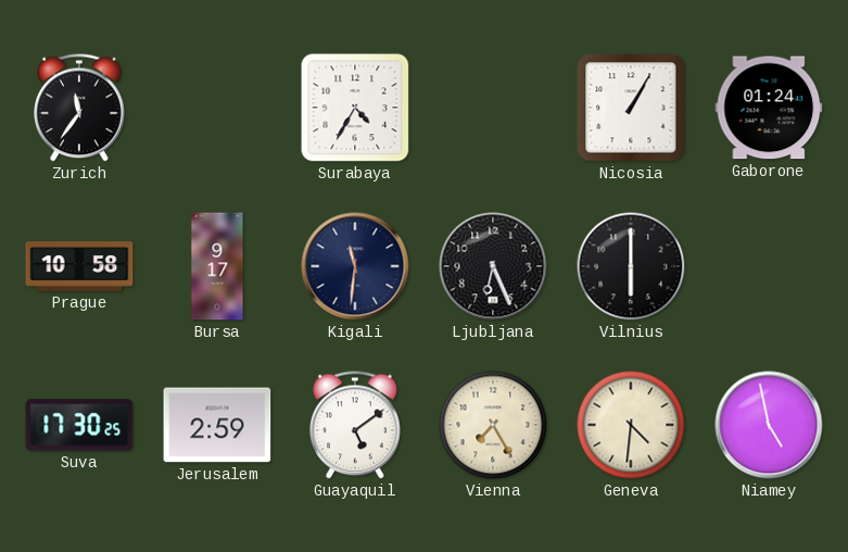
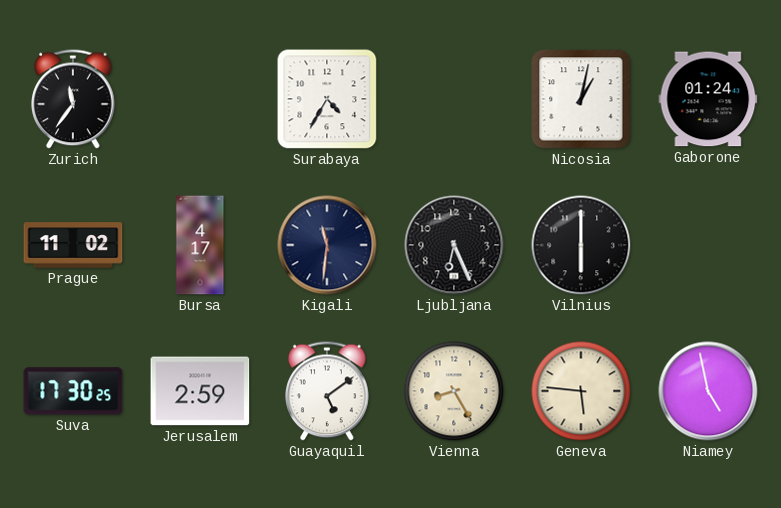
Nicosia: 1:05 -> 1:02 (581, 99)
Prague: 10:58 -> 11:02 (73, 245)
Bursa: 9:17 -> 4:17 (200, 245)
Vienna: 7:25 -> 8:25 (454, 391)
Geneva: 4:31 -> 5:46 (581, 391)
